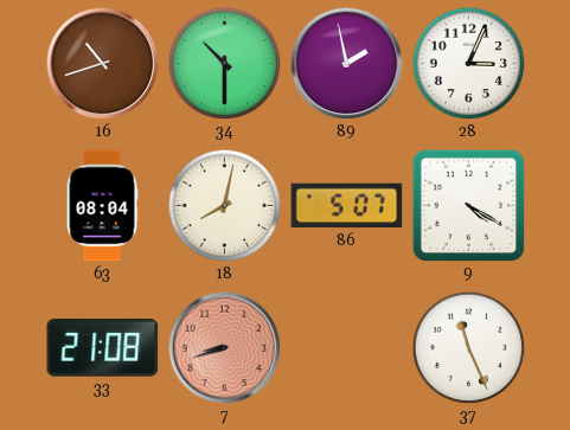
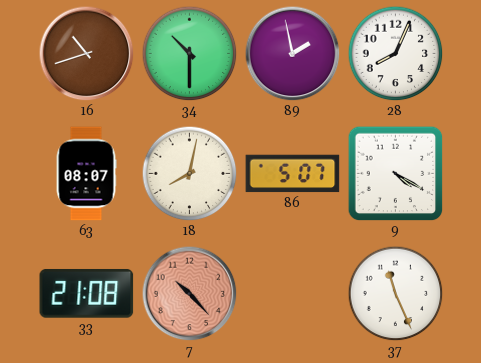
28: 3:04 -> 8:04 (396, 54)
63: 08:04 -> 08:07 (86, 174)
7: 8:42 -> 10:23 (190, 294)
